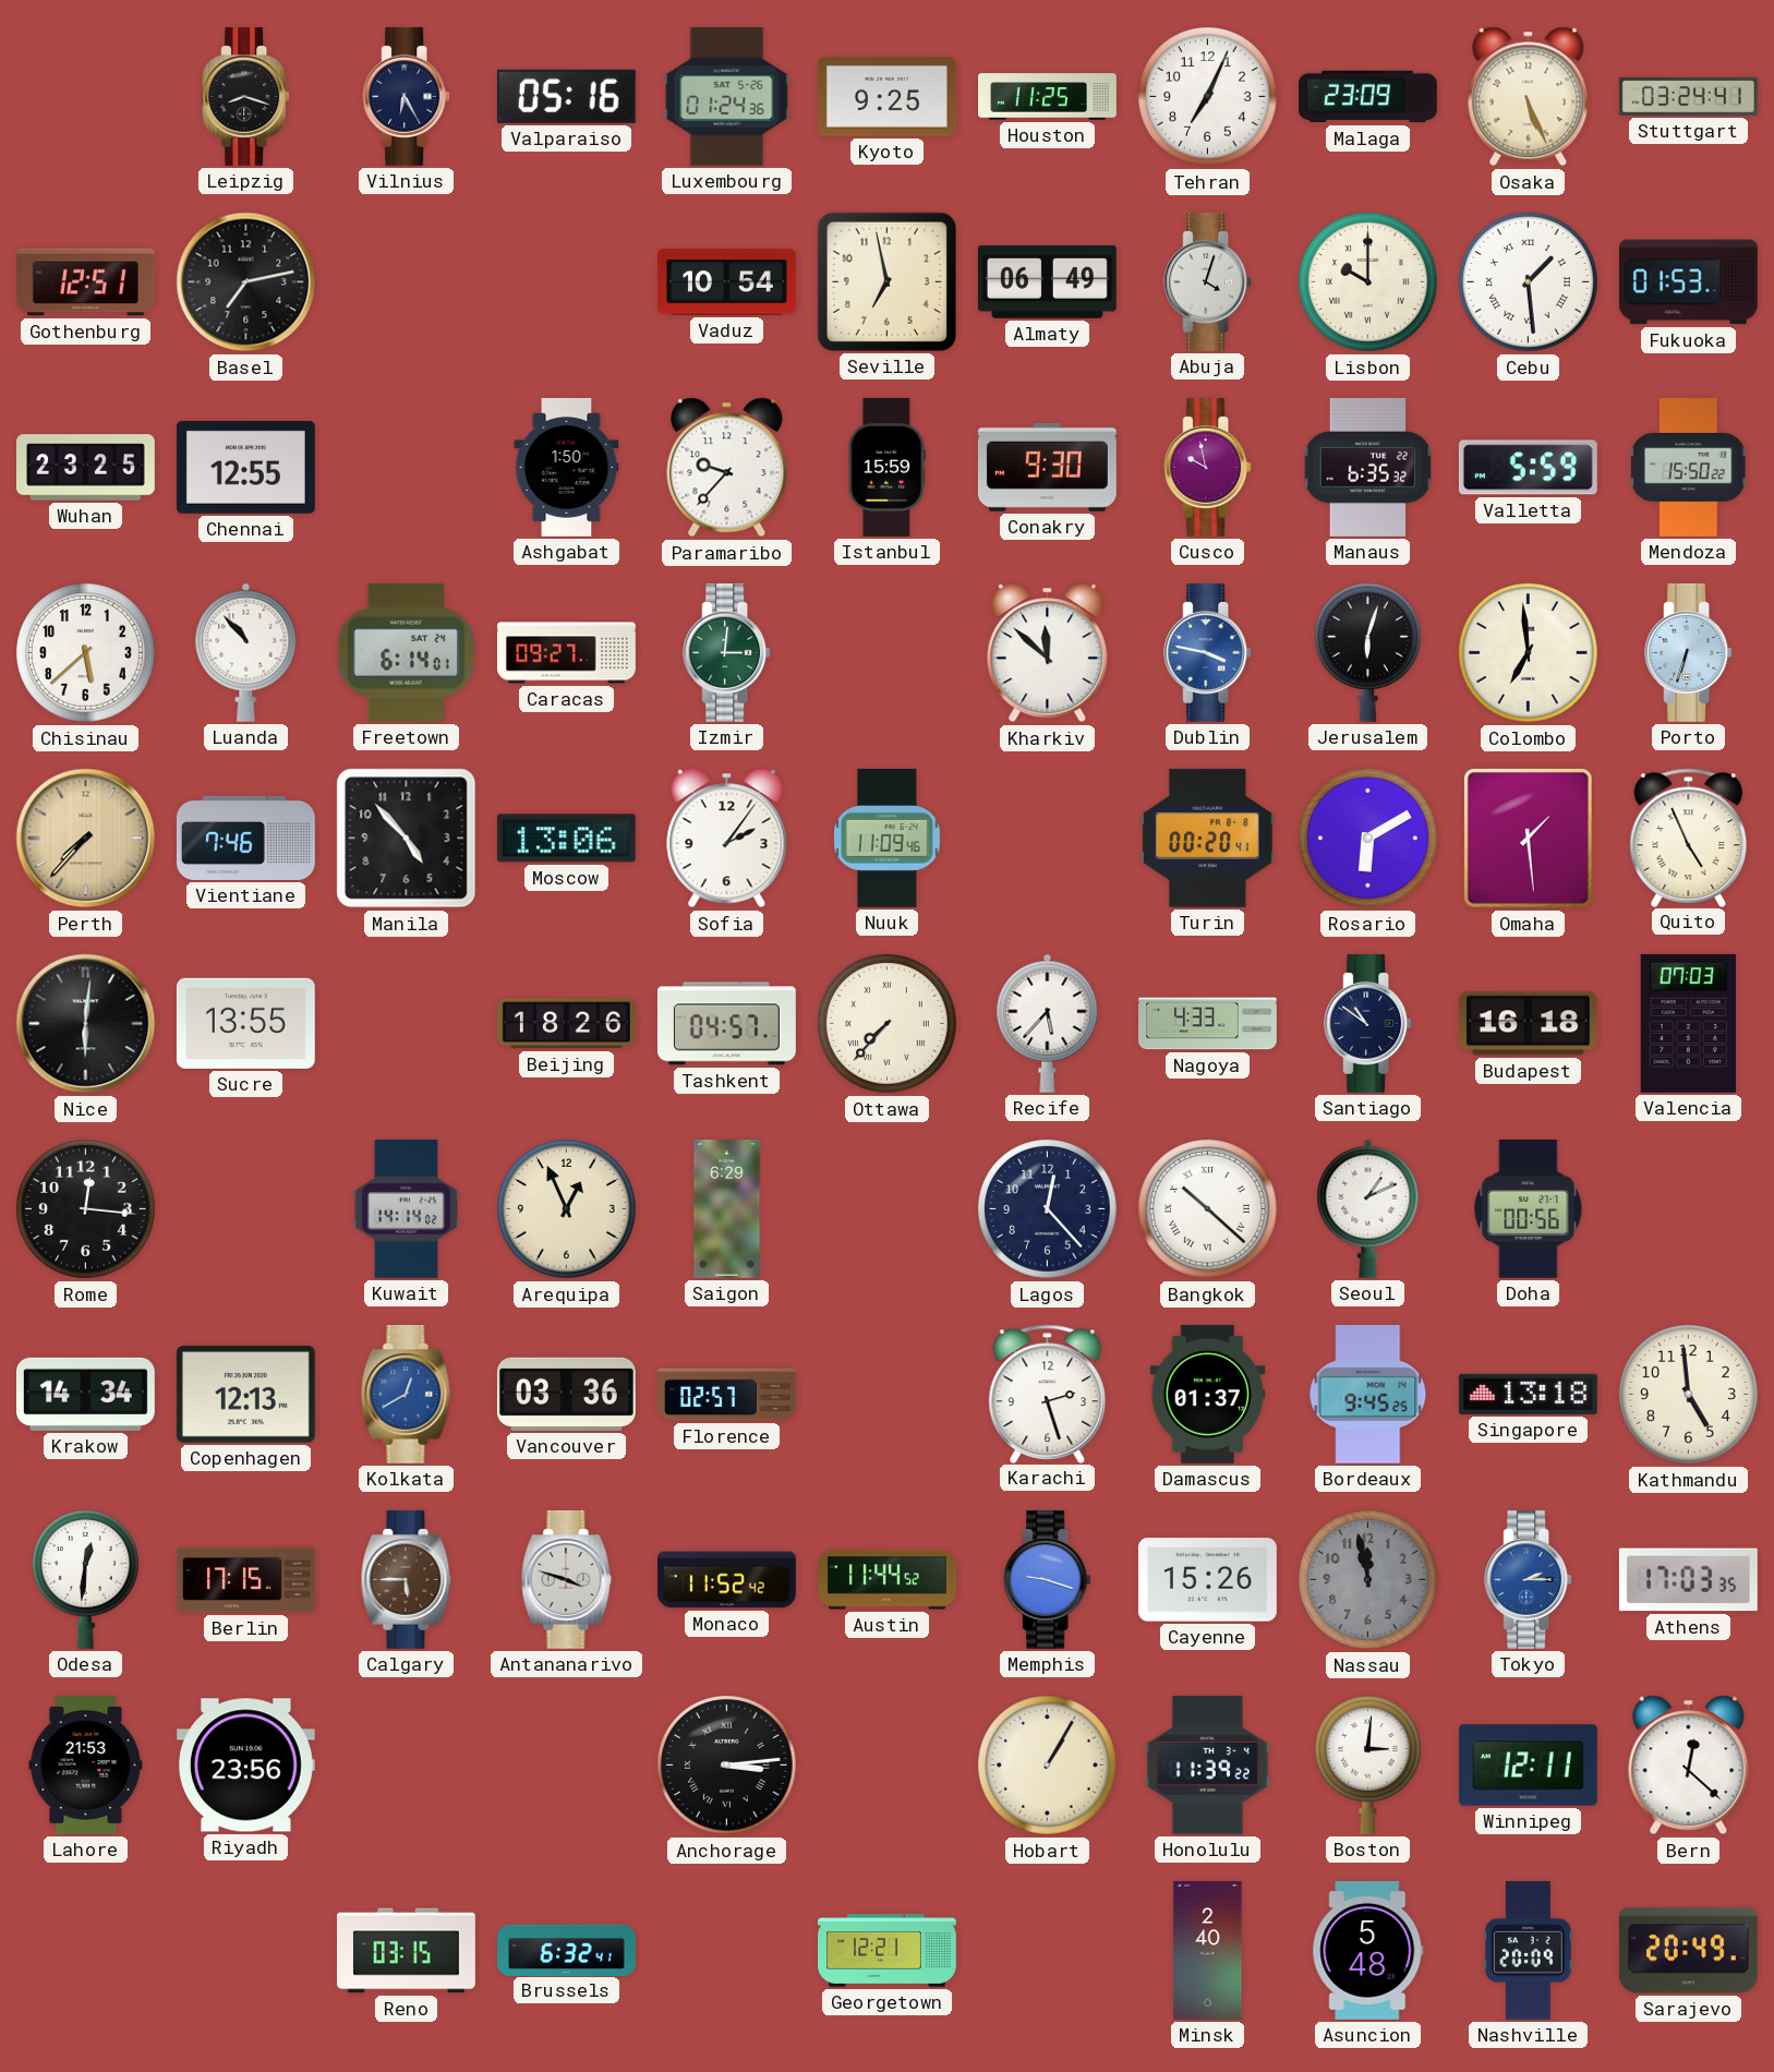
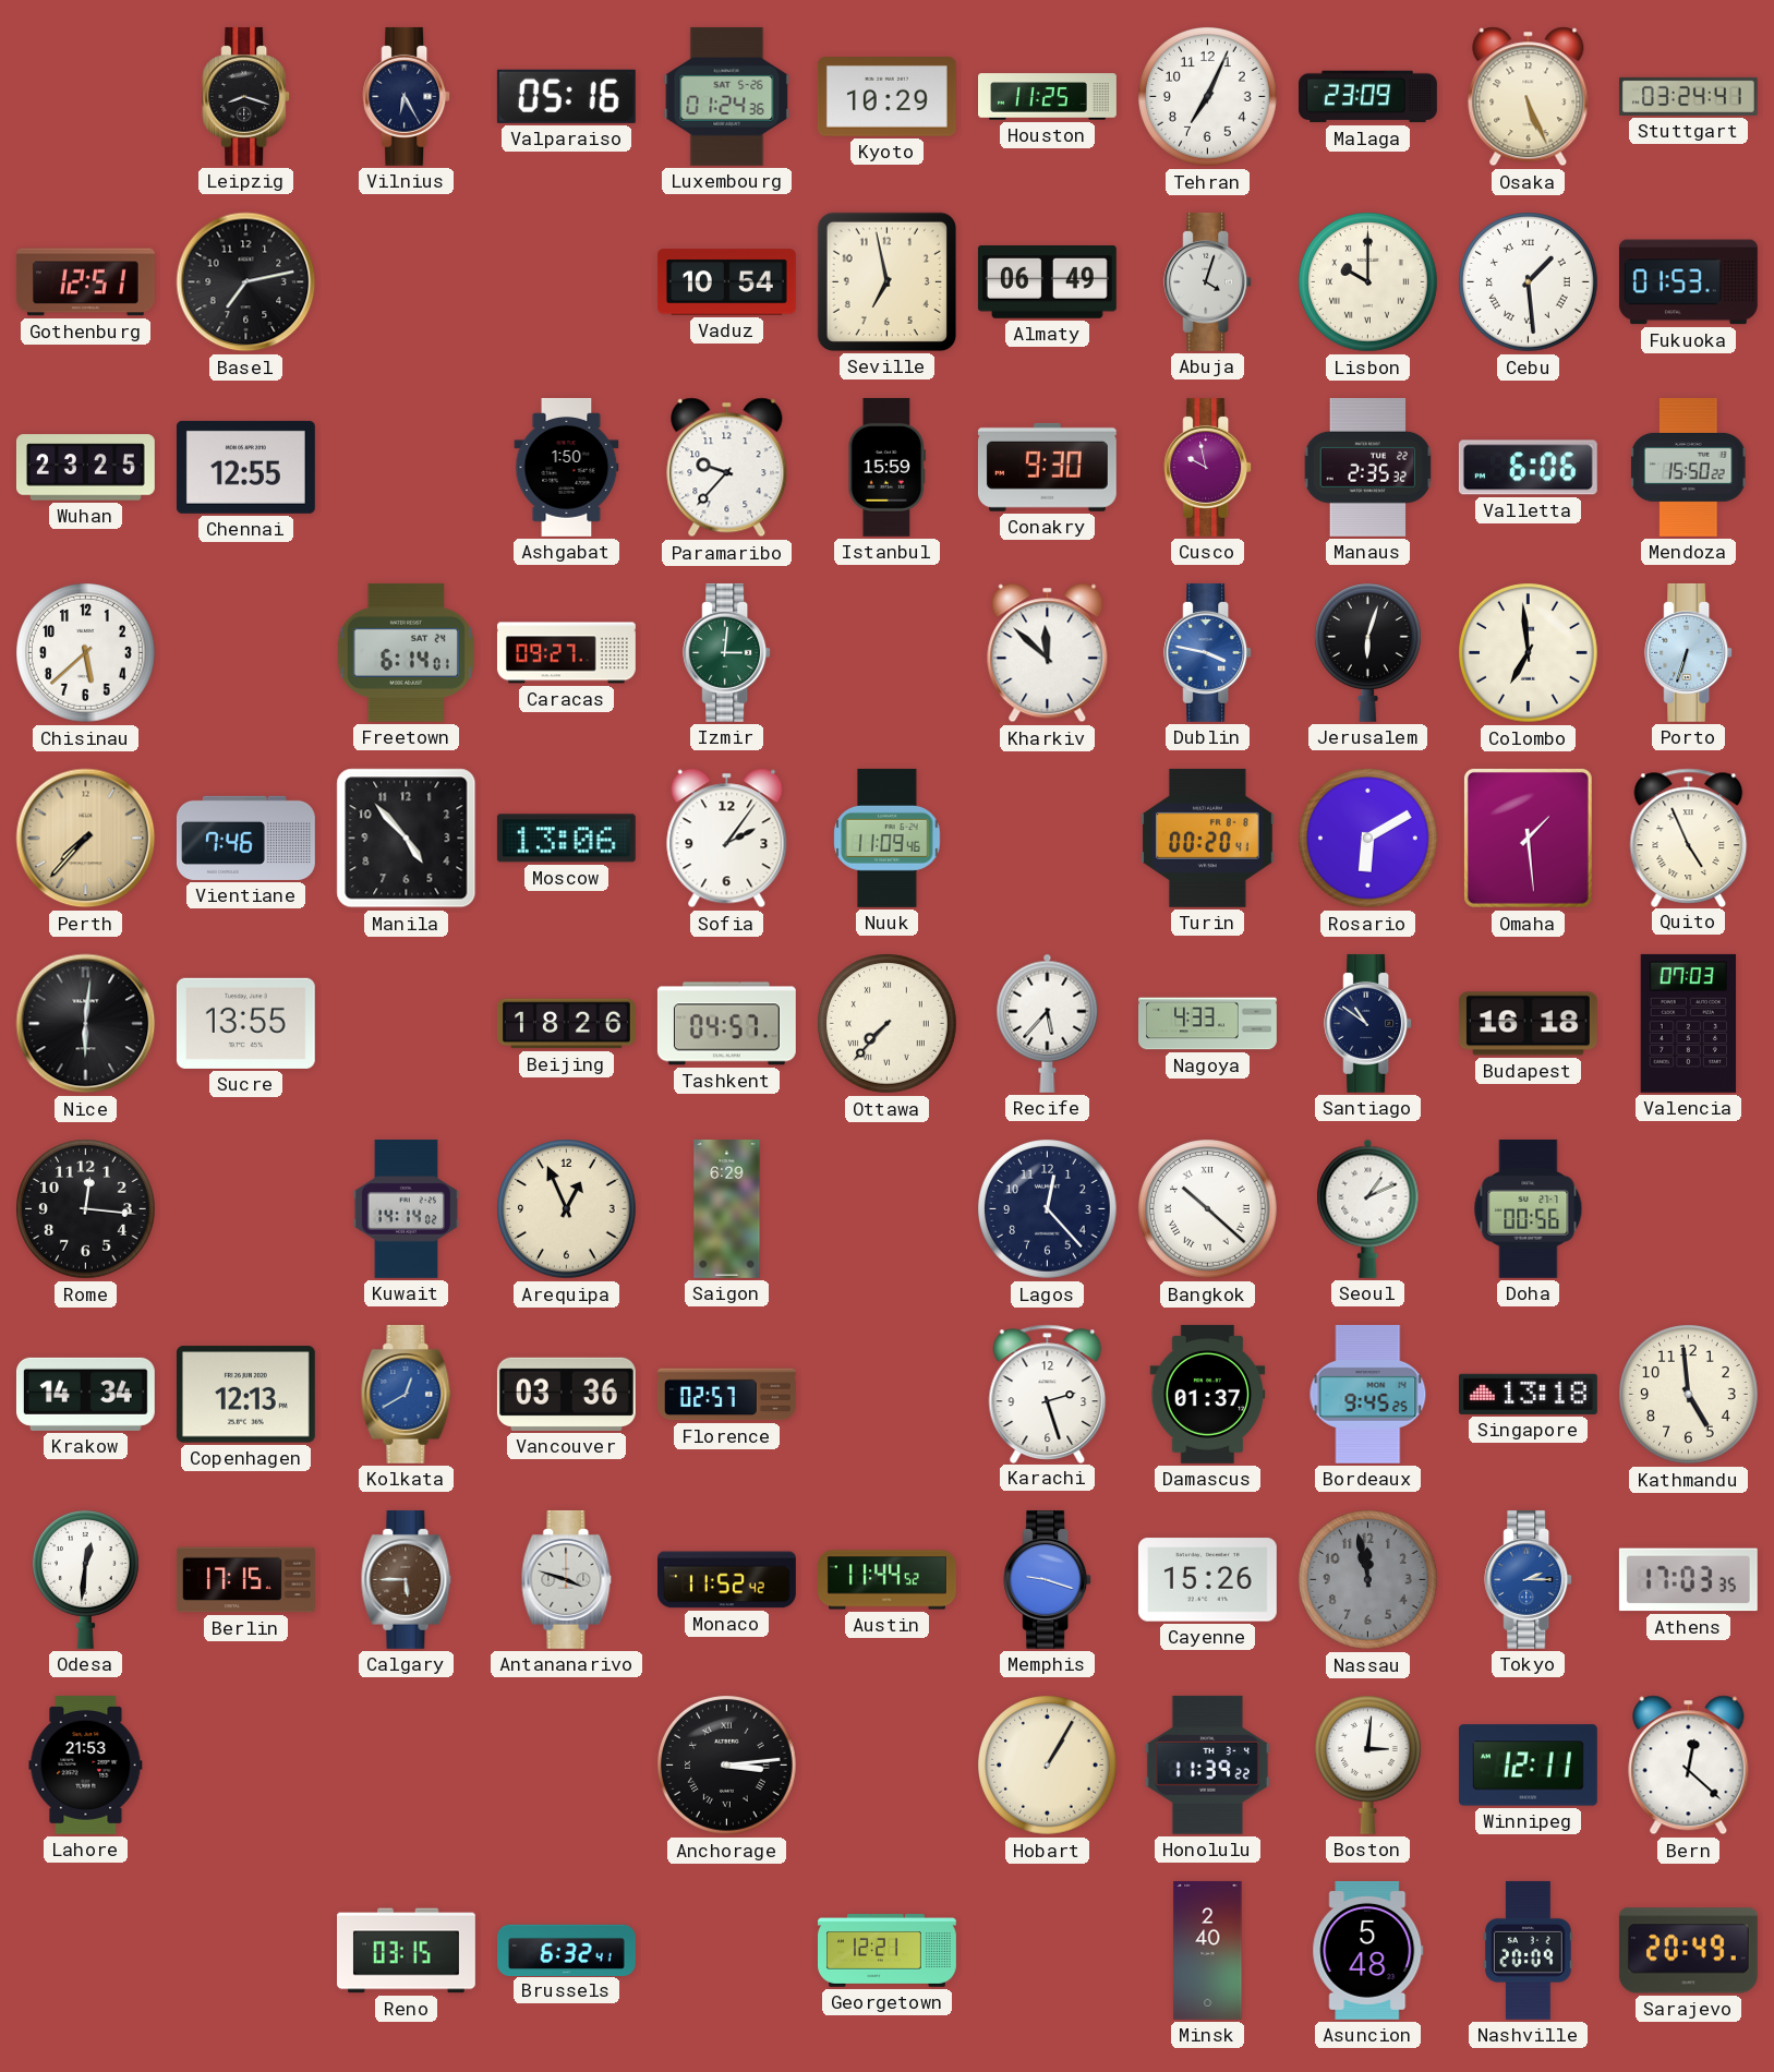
Kyoto: 9:25 -> 10:29 (886, 97)
Manaus: 6:35 -> 2:35 (1368, 467)
Valletta: 5:59 -> 6:06 (1528, 468)
Luanda: 10:53 -> none (246, 652)
Riyadh: 23:56 -> none (245, 1766)
